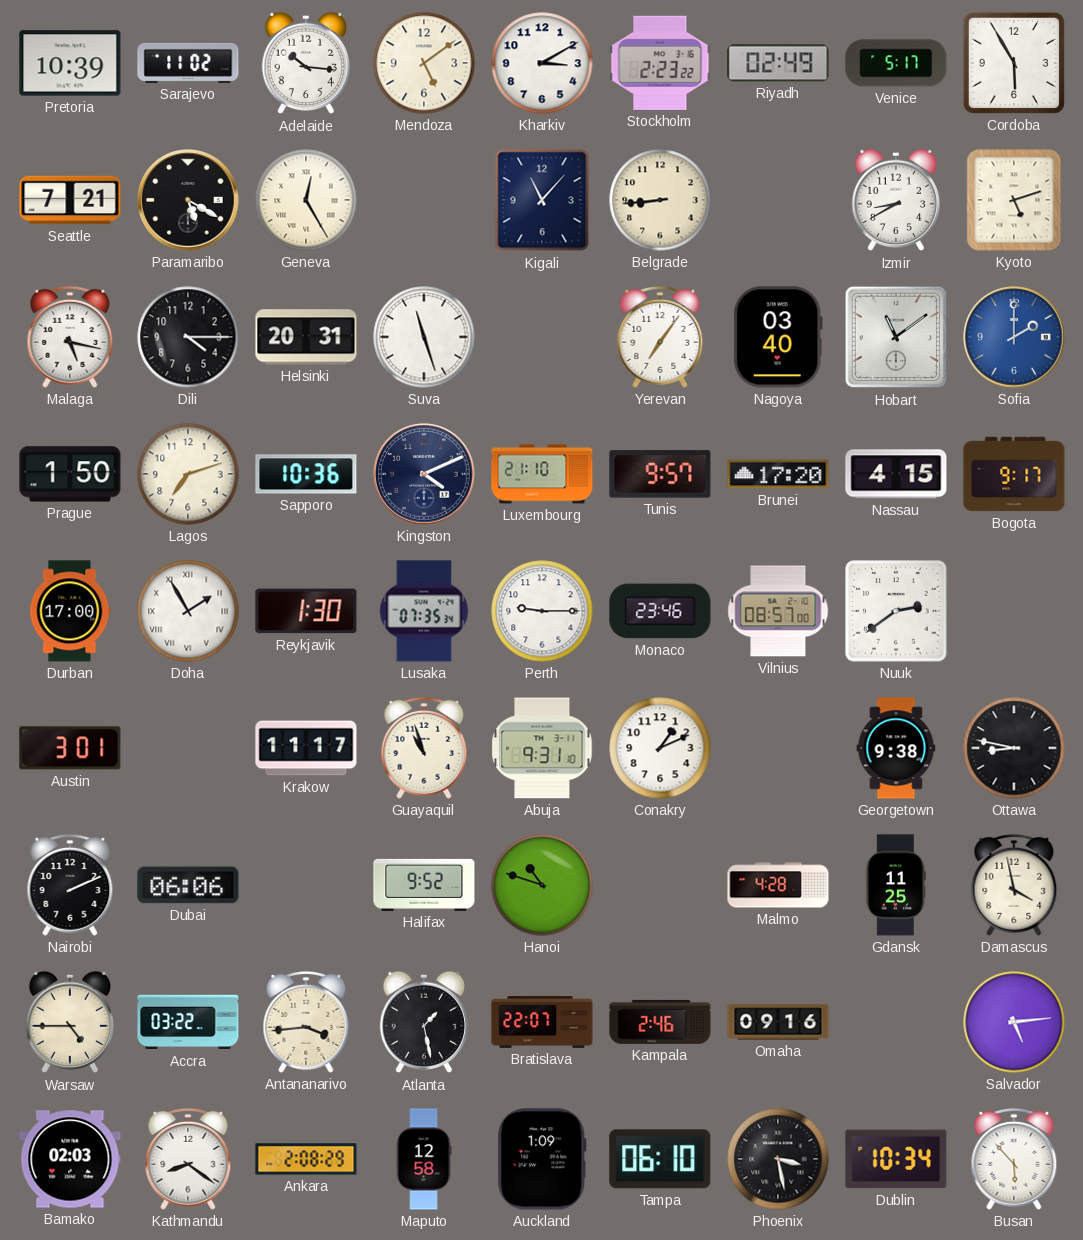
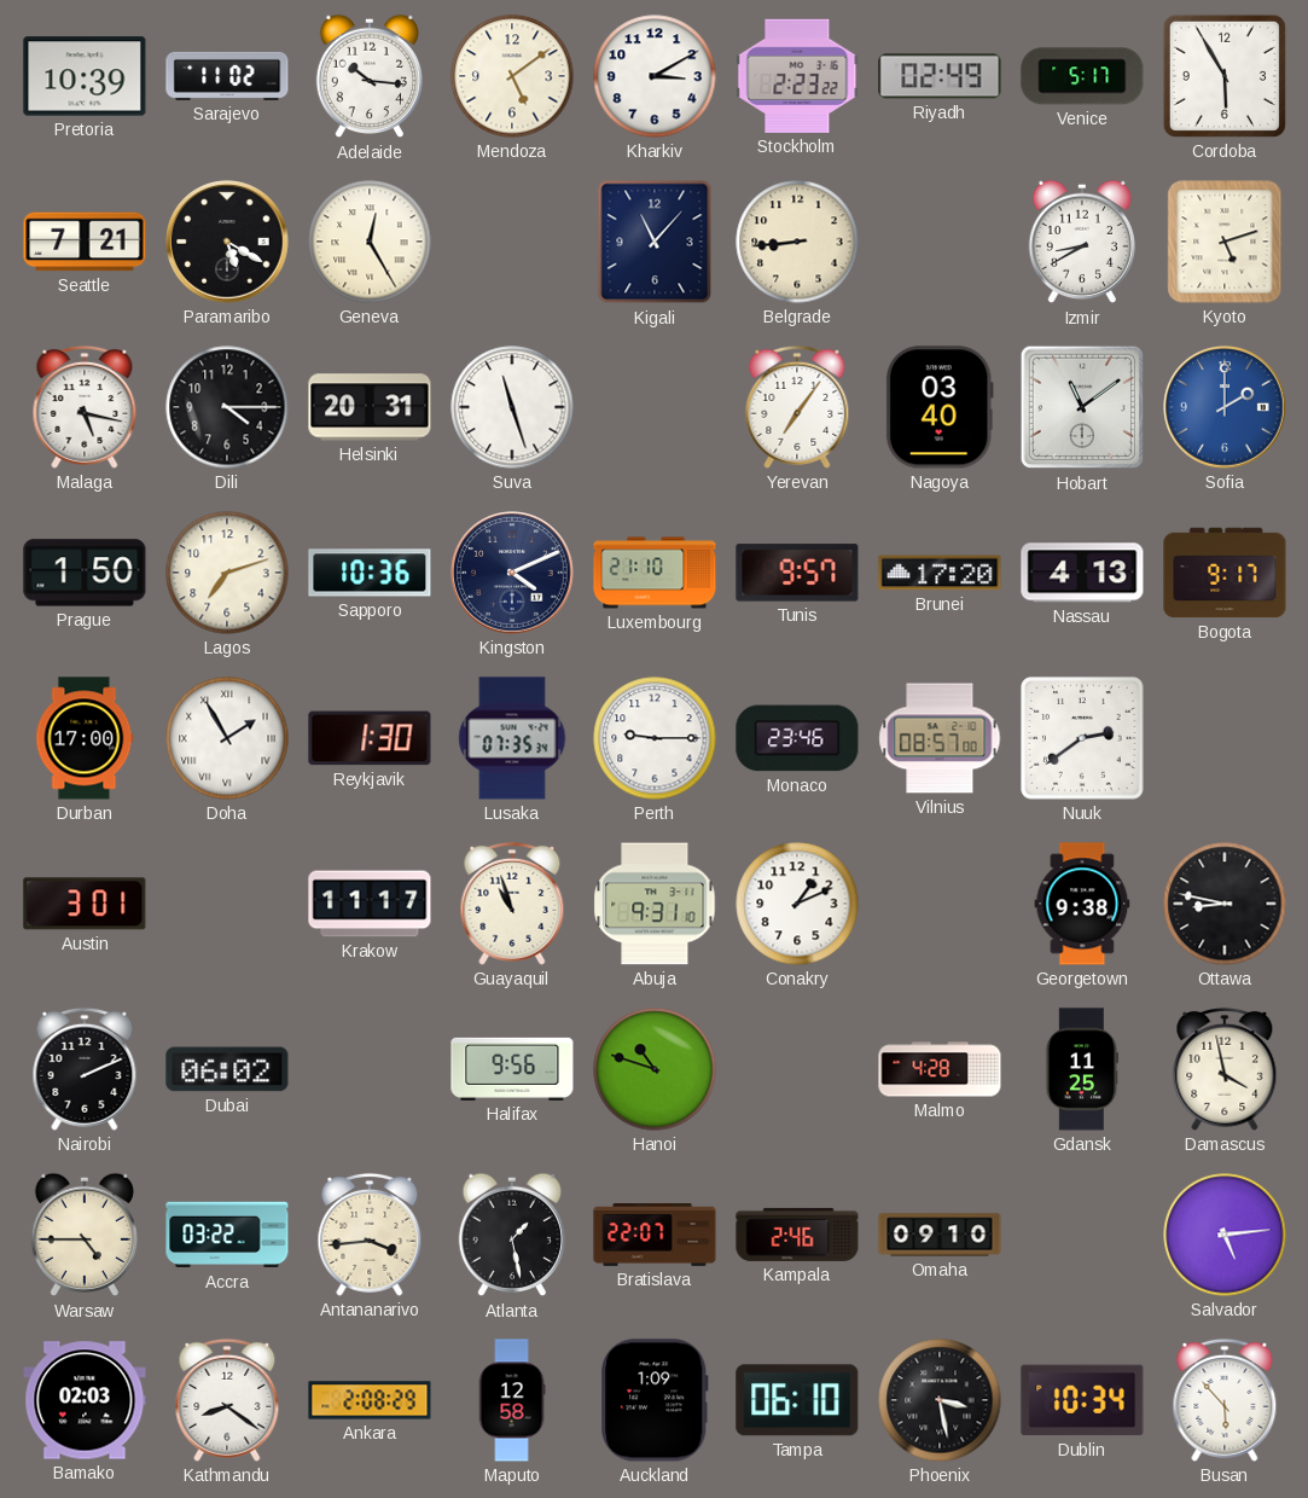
Nassau: 4:15 -> 4:13 (1082, 573)
Dubai: 06:06 -> 06:02 (227, 1069)
Halifax: 9:52 -> 9:56 (512, 1069)
Omaha: 09:16 -> 09:10 (940, 1235)
